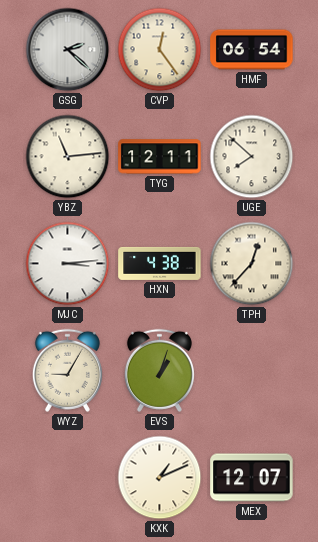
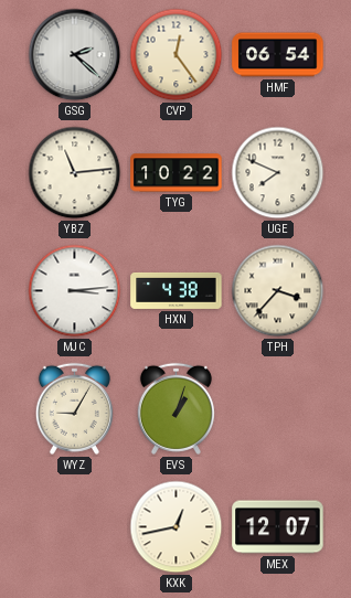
TYG: 12:11 -> 10:22 (177, 173)
UGE: 7:52 -> 7:49 (278, 173)
TPH: 12:37 -> 3:37 (278, 291)
KXK: 1:11 -> 12:43 (177, 527)
